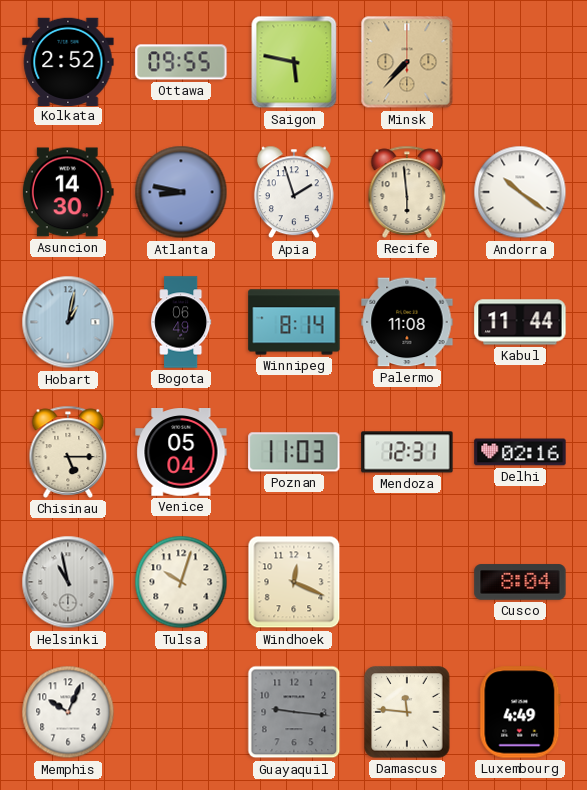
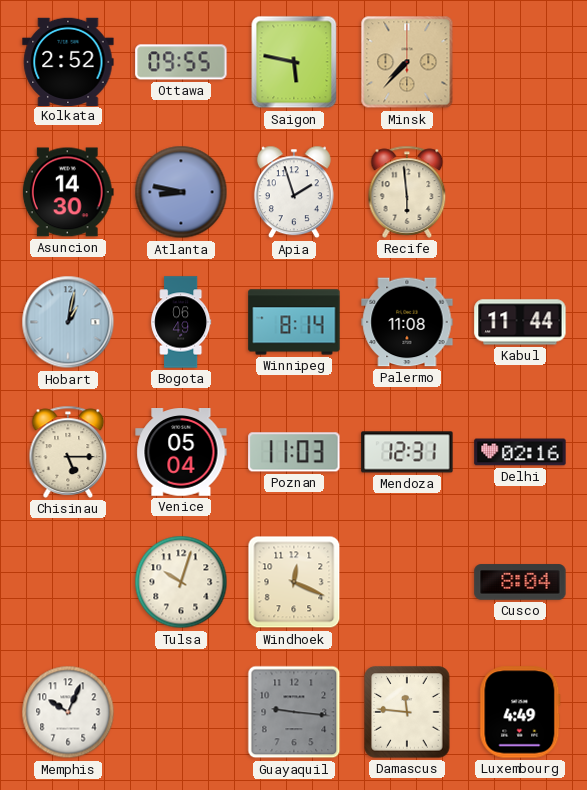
Andorra: 10:21 -> none (520, 192)
Helsinki: 10:58 -> none (68, 582)
